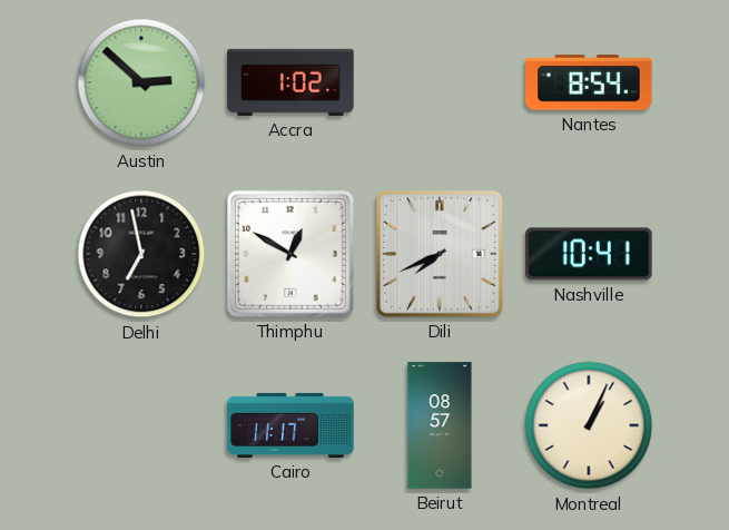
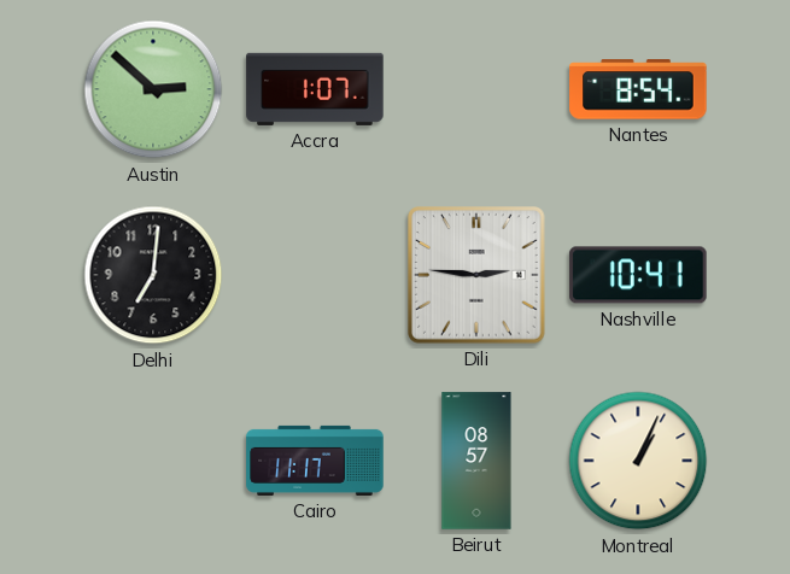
Accra: 1:02 -> 1:07 (315, 89)
Delhi: 6:58 -> 7:01 (153, 275)
Thimphu: 12:50 -> none (290, 254)
Dili: 7:41 -> 2:46 (476, 275)
